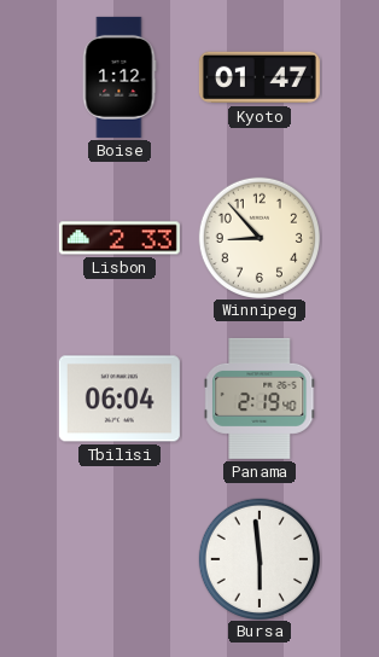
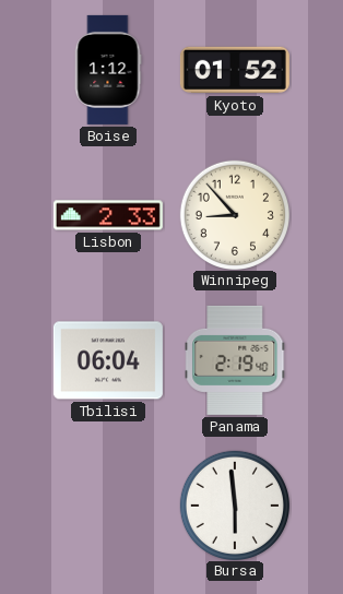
Kyoto: 01:47 -> 01:52 (235, 70)
